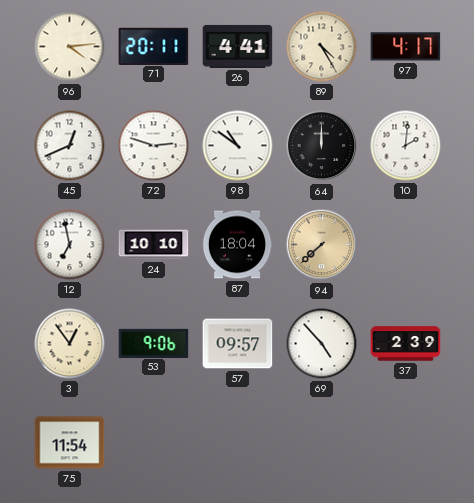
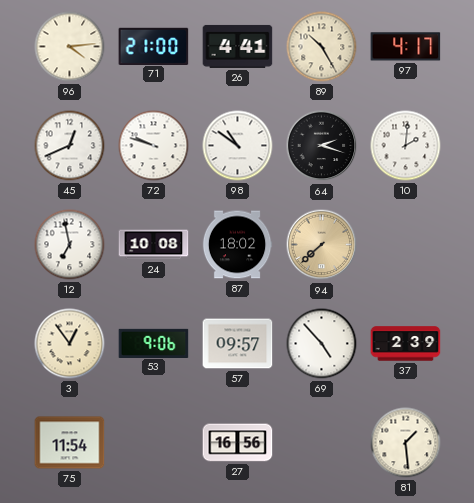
71: 20:11 -> 21:00 (154, 46)
89: 4:25 -> 10:25 (322, 47)
72: 2:48 -> 9:48 (154, 146)
64: 12:00 -> 2:18 (322, 146)
24: 10:10 -> 10:08 (154, 245)
87: 18:04 -> 18:02 (237, 245)
27: none -> 16:56 (238, 443)
81: none -> 1:29 (406, 443)
